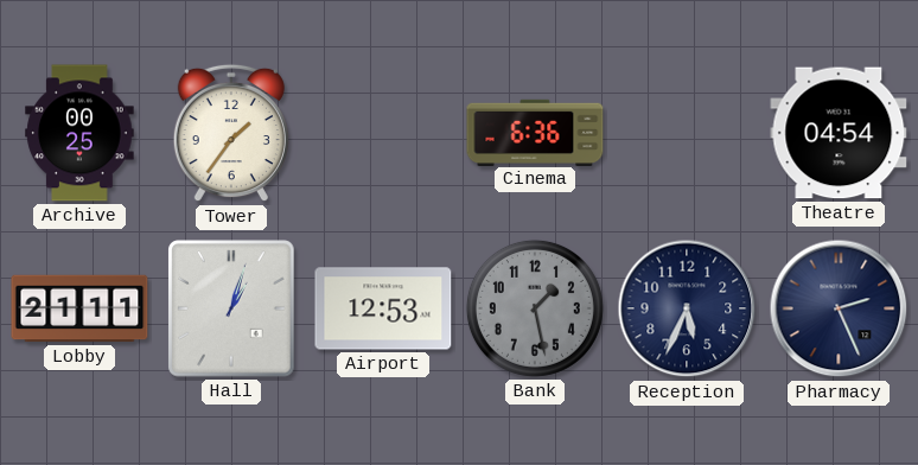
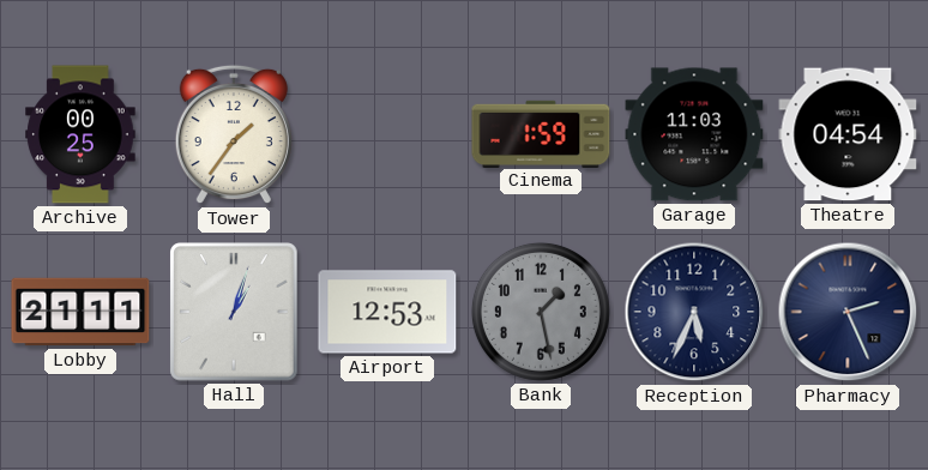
Cinema: 6:36 -> 1:59 (541, 133)
Garage: none -> 11:03 (694, 134)
